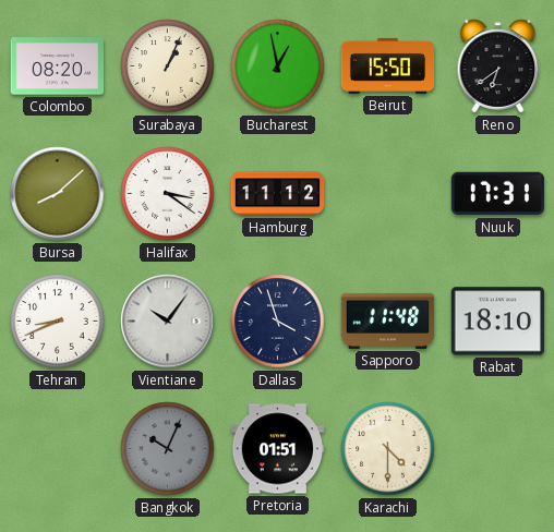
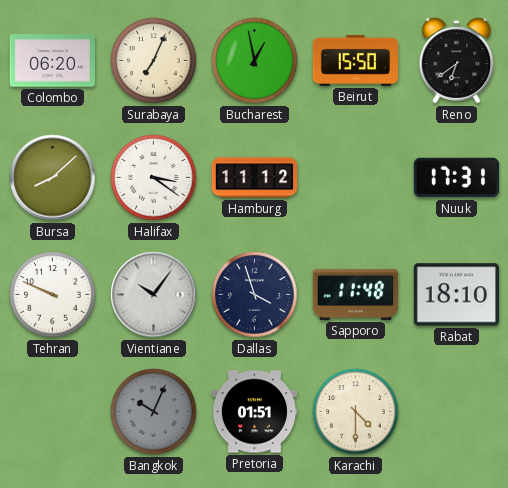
Colombo: 08:20 -> 06:20 (52, 61)
Surabaya: 1:04 -> 7:04 (154, 61)
Tehran: 8:41 -> 9:49 (53, 295)
